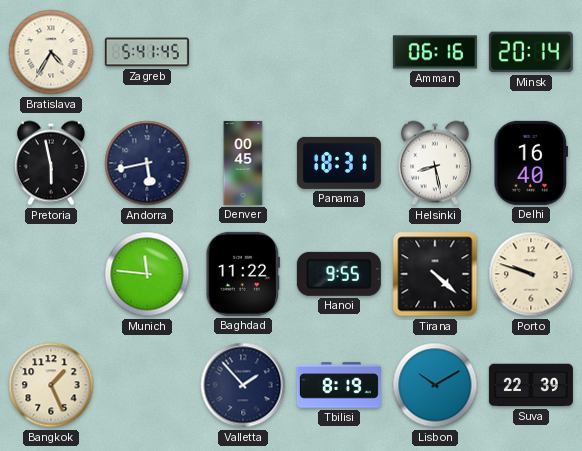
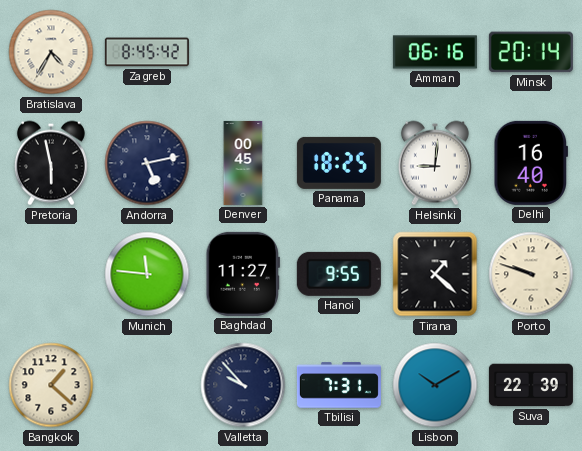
Zagreb: 5:41 -> 8:45 (147, 52)
Andorra: 5:43 -> 5:13 (147, 163)
Panama: 18:31 -> 18:25 (339, 163)
Helsinki: 8:28 -> 9:01 (435, 163)
Baghdad: 11:22 -> 11:27 (243, 274)
Tirana: 4:22 -> 1:22 (435, 274)
Bangkok: 1:26 -> 1:22 (51, 385)
Valletta: 1:53 -> 9:53 (243, 385)
Tbilisi: 8:19 -> 7:31 (339, 385)
